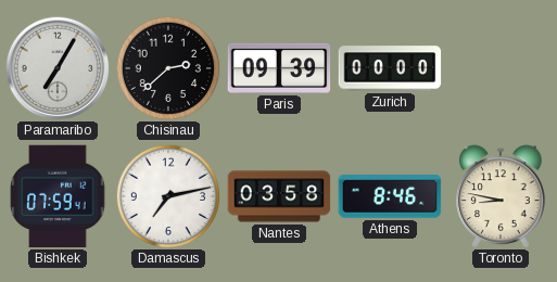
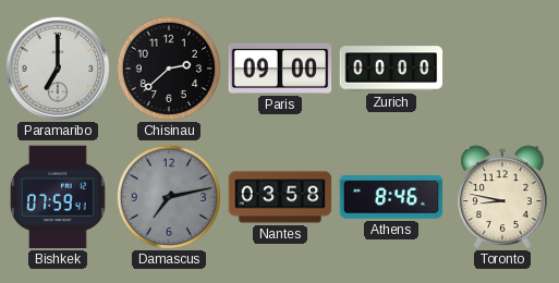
Paramaribo: 7:05 -> 7:00 (58, 69)
Paris: 09:39 -> 09:00 (280, 69)
Damascus dial: white -> grey (168, 196)
